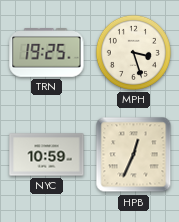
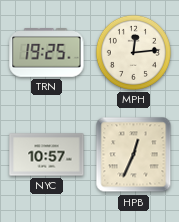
MPH: 3:27 -> 12:14 (133, 52)
NYC: 10:59 -> 10:57 (47, 155)
